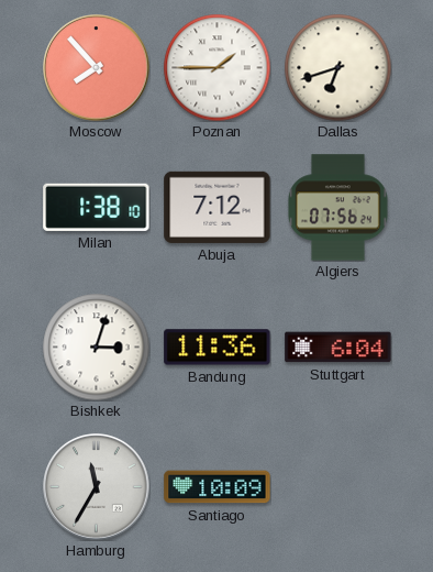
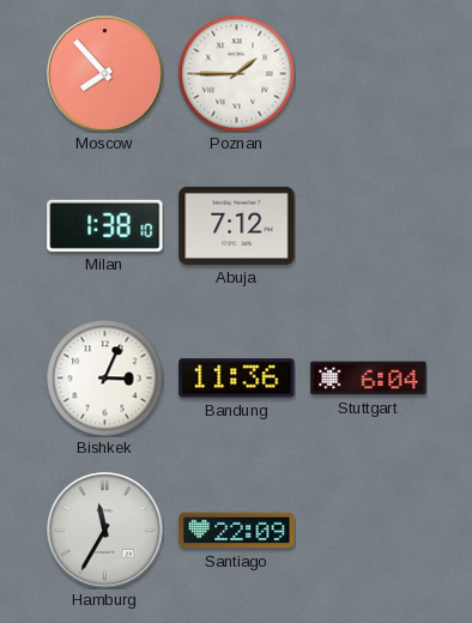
Dallas: 6:42 -> none (337, 67)
Algiers: 07:56 -> none (337, 208)
Bishkek: 3:03 -> 3:04 (104, 377)
Santiago: 10:09 -> 22:09 (237, 531)
